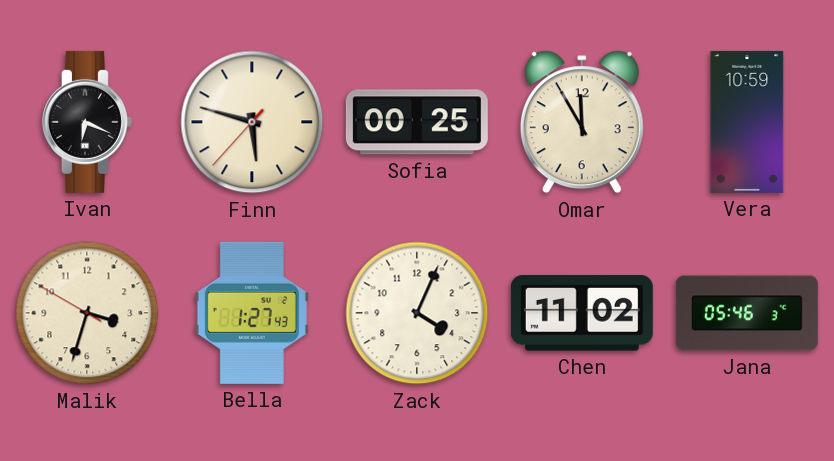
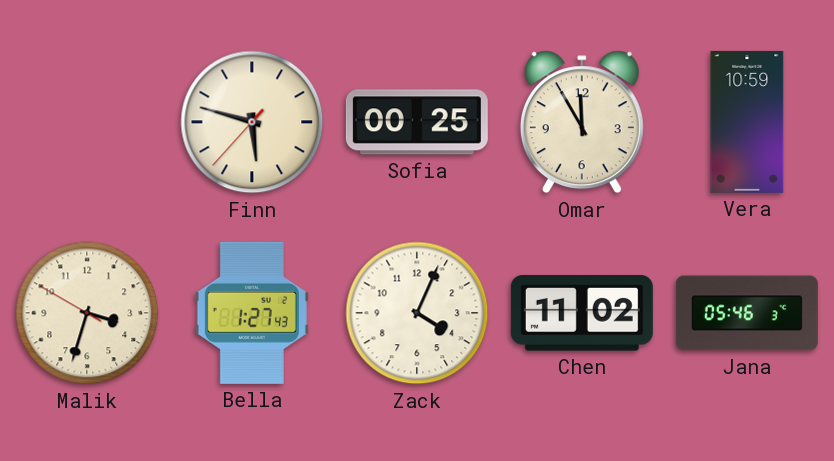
Ivan: 6:19 -> none (87, 122)
